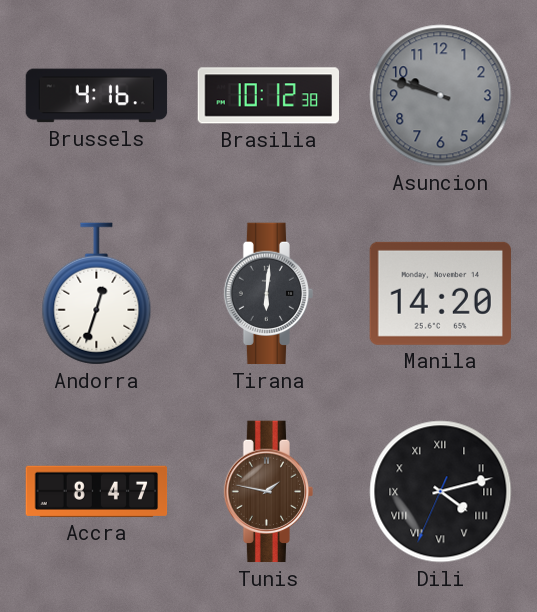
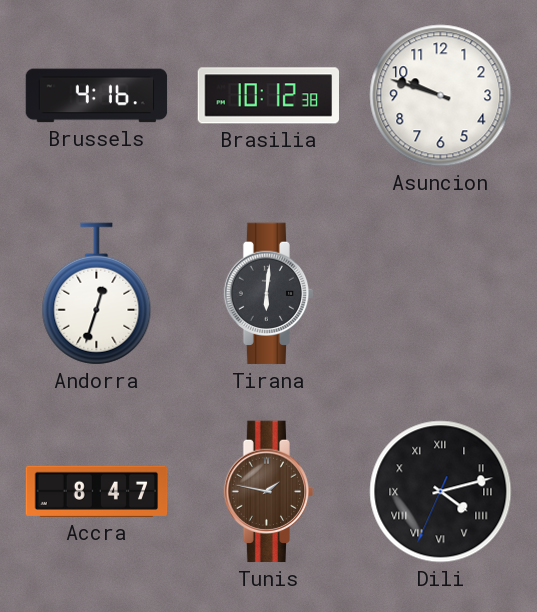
Asuncion dial: grey -> white (441, 96)
Manila: 14:20 -> none (440, 293)
